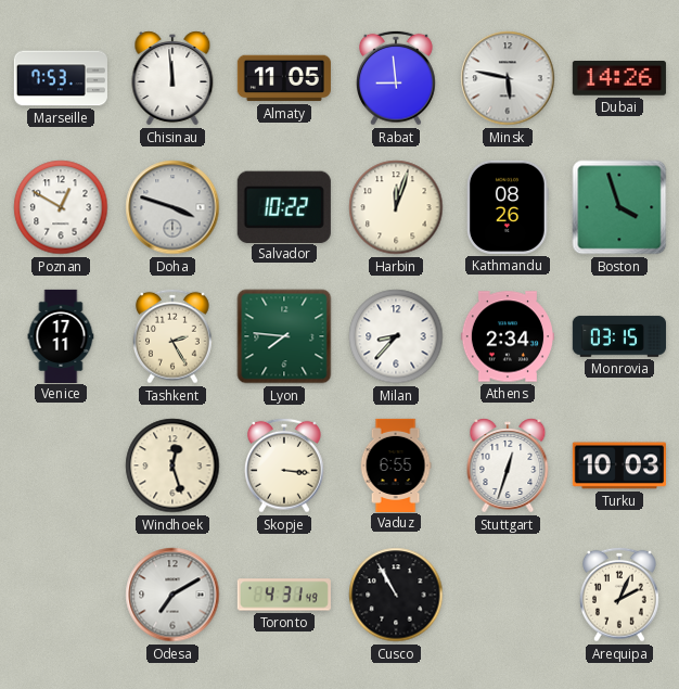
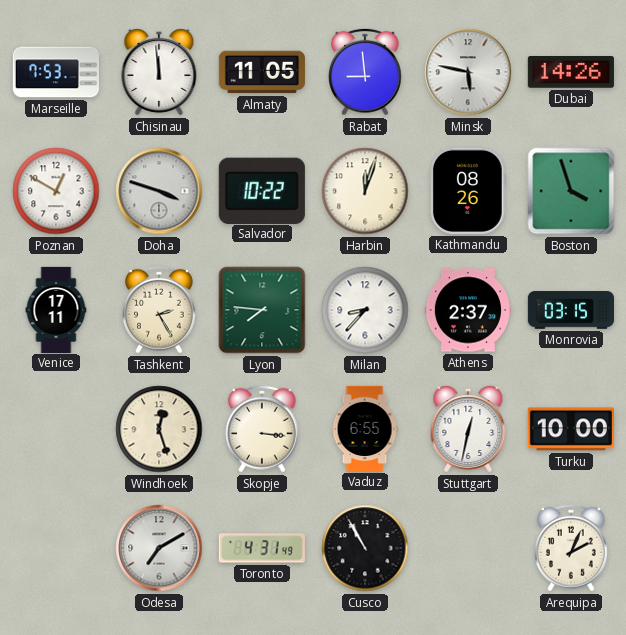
Athens: 2:34 -> 2:37 (468, 310)
Stuttgart: 12:33 -> 12:32 (468, 429)
Turku: 10:03 -> 10:00 (571, 429)
